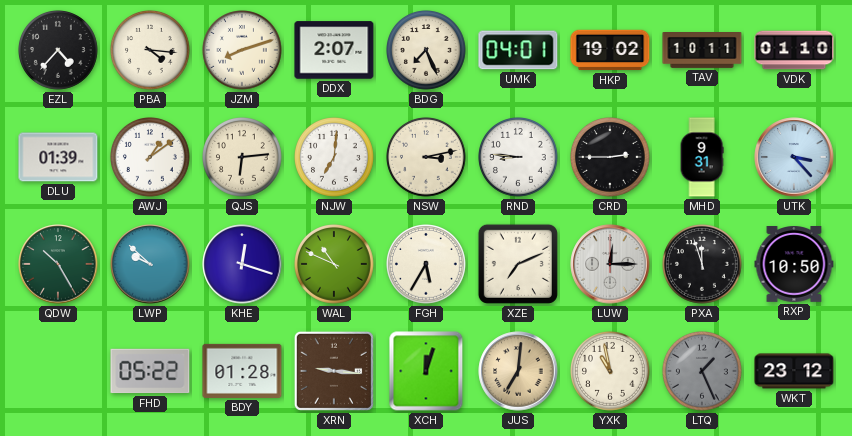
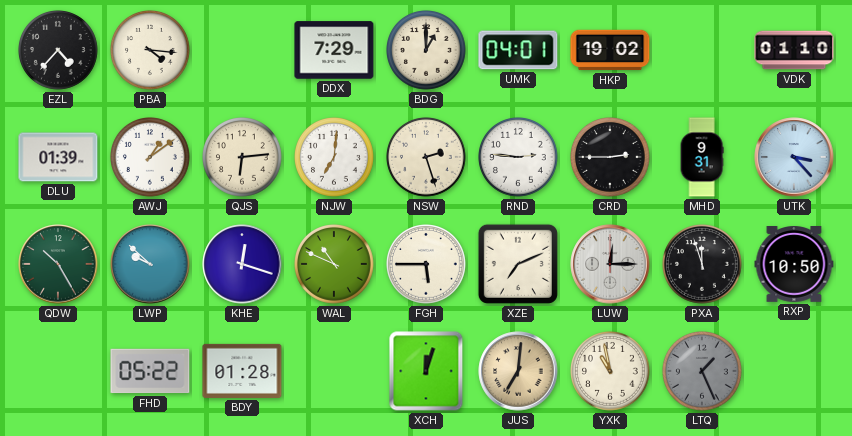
JZM: 8:12 -> none (243, 51)
DDX: 2:07 -> 7:29 (334, 50)
BDG: 7:26 -> 1:00 (427, 51)
TAV: 10:11 -> none (702, 51)
NSW: 3:13 -> 2:27 (427, 158)
RND: 8:46 -> 2:46 (519, 158)
FGH: 5:35 -> 5:45 (427, 265)
XRN: 9:16 -> none (334, 371)
WKT: 23:12 -> none (794, 371)
